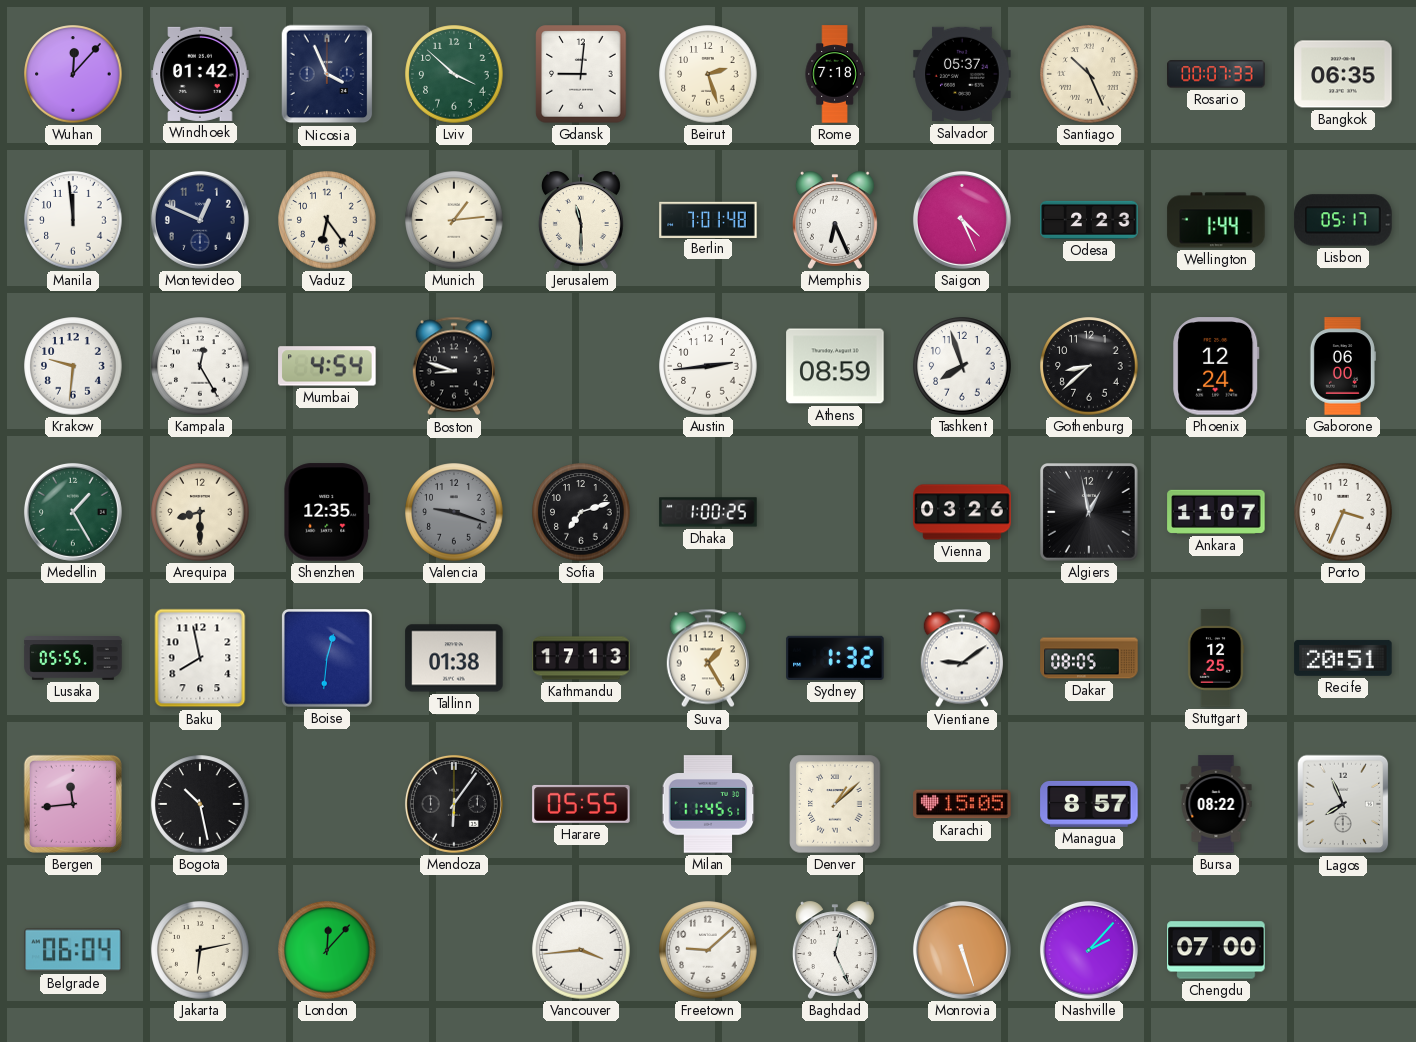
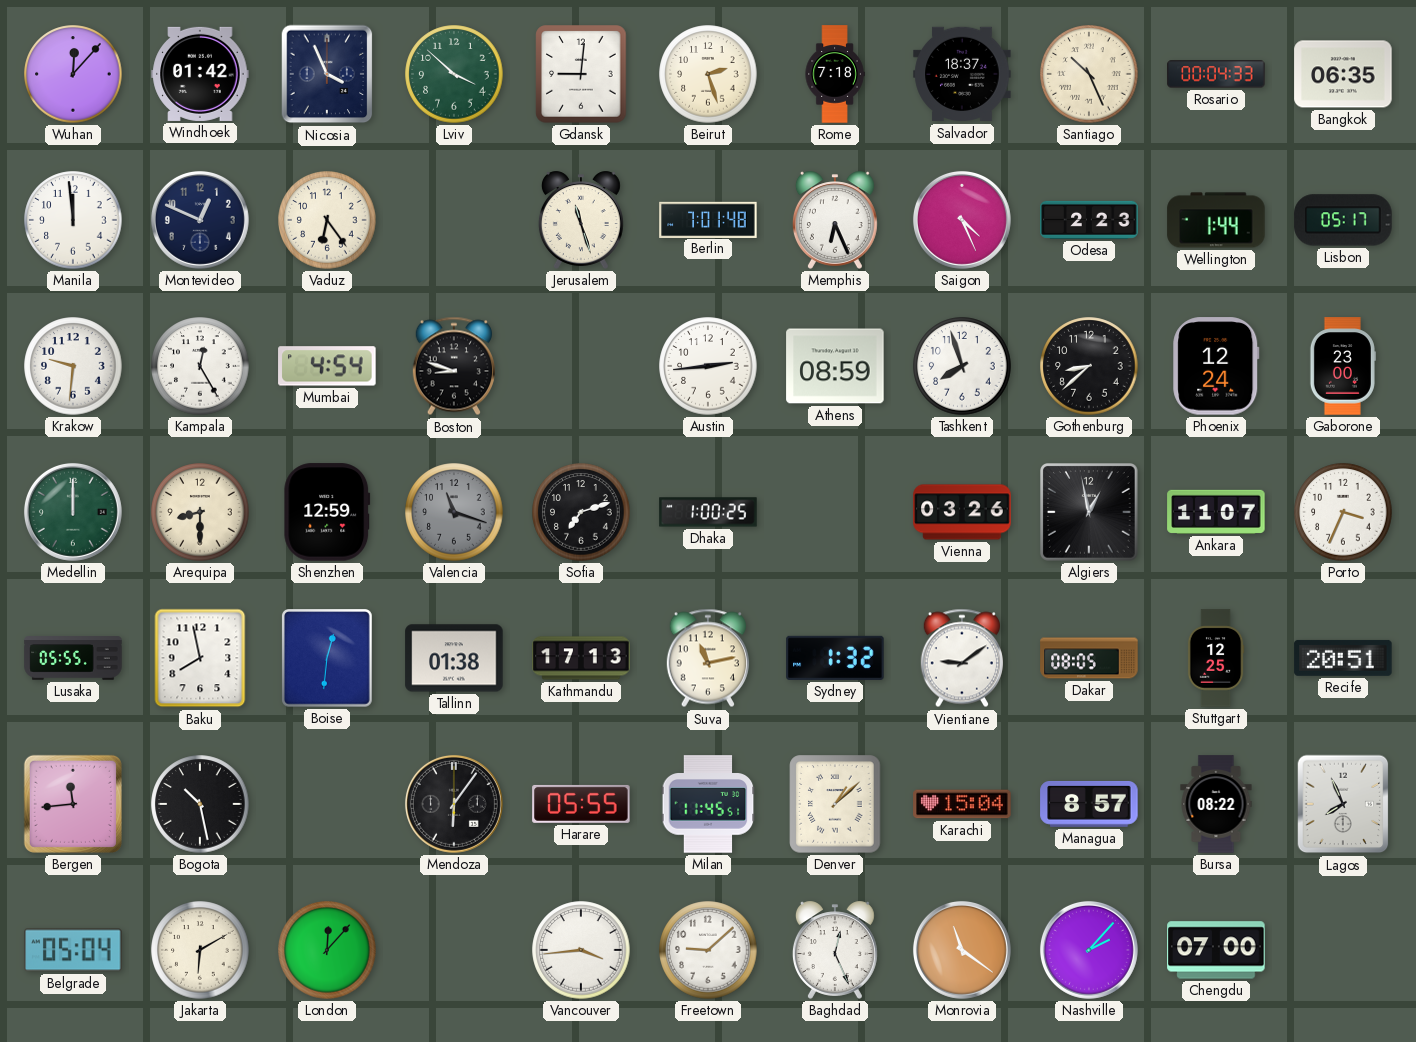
Salvador: 05:37 -> 18:37 (962, 74)
Rosario: 00:07 -> 00:04 (1216, 74)
Munich: 1:14 -> none (454, 220)
Jerusalem: 11:30 -> 11:27 (581, 220)
Gaborone: 06:00 -> 23:00 (1342, 366)
Medellin: 1:25 -> 12:00 (73, 512)
Shenzhen: 12:35 -> 12:59 (327, 512)
Valencia: 9:18 -> 11:18 (454, 512)
Suva: 1:25 -> 11:13 (708, 658)
Karachi: 15:05 -> 15:04 (962, 804)
Belgrade: 06:04 -> 05:04 (73, 950)
Jakarta: 6:13 -> 6:10 (200, 950)
Monrovia: 5:27 -> 11:21 (962, 950)
